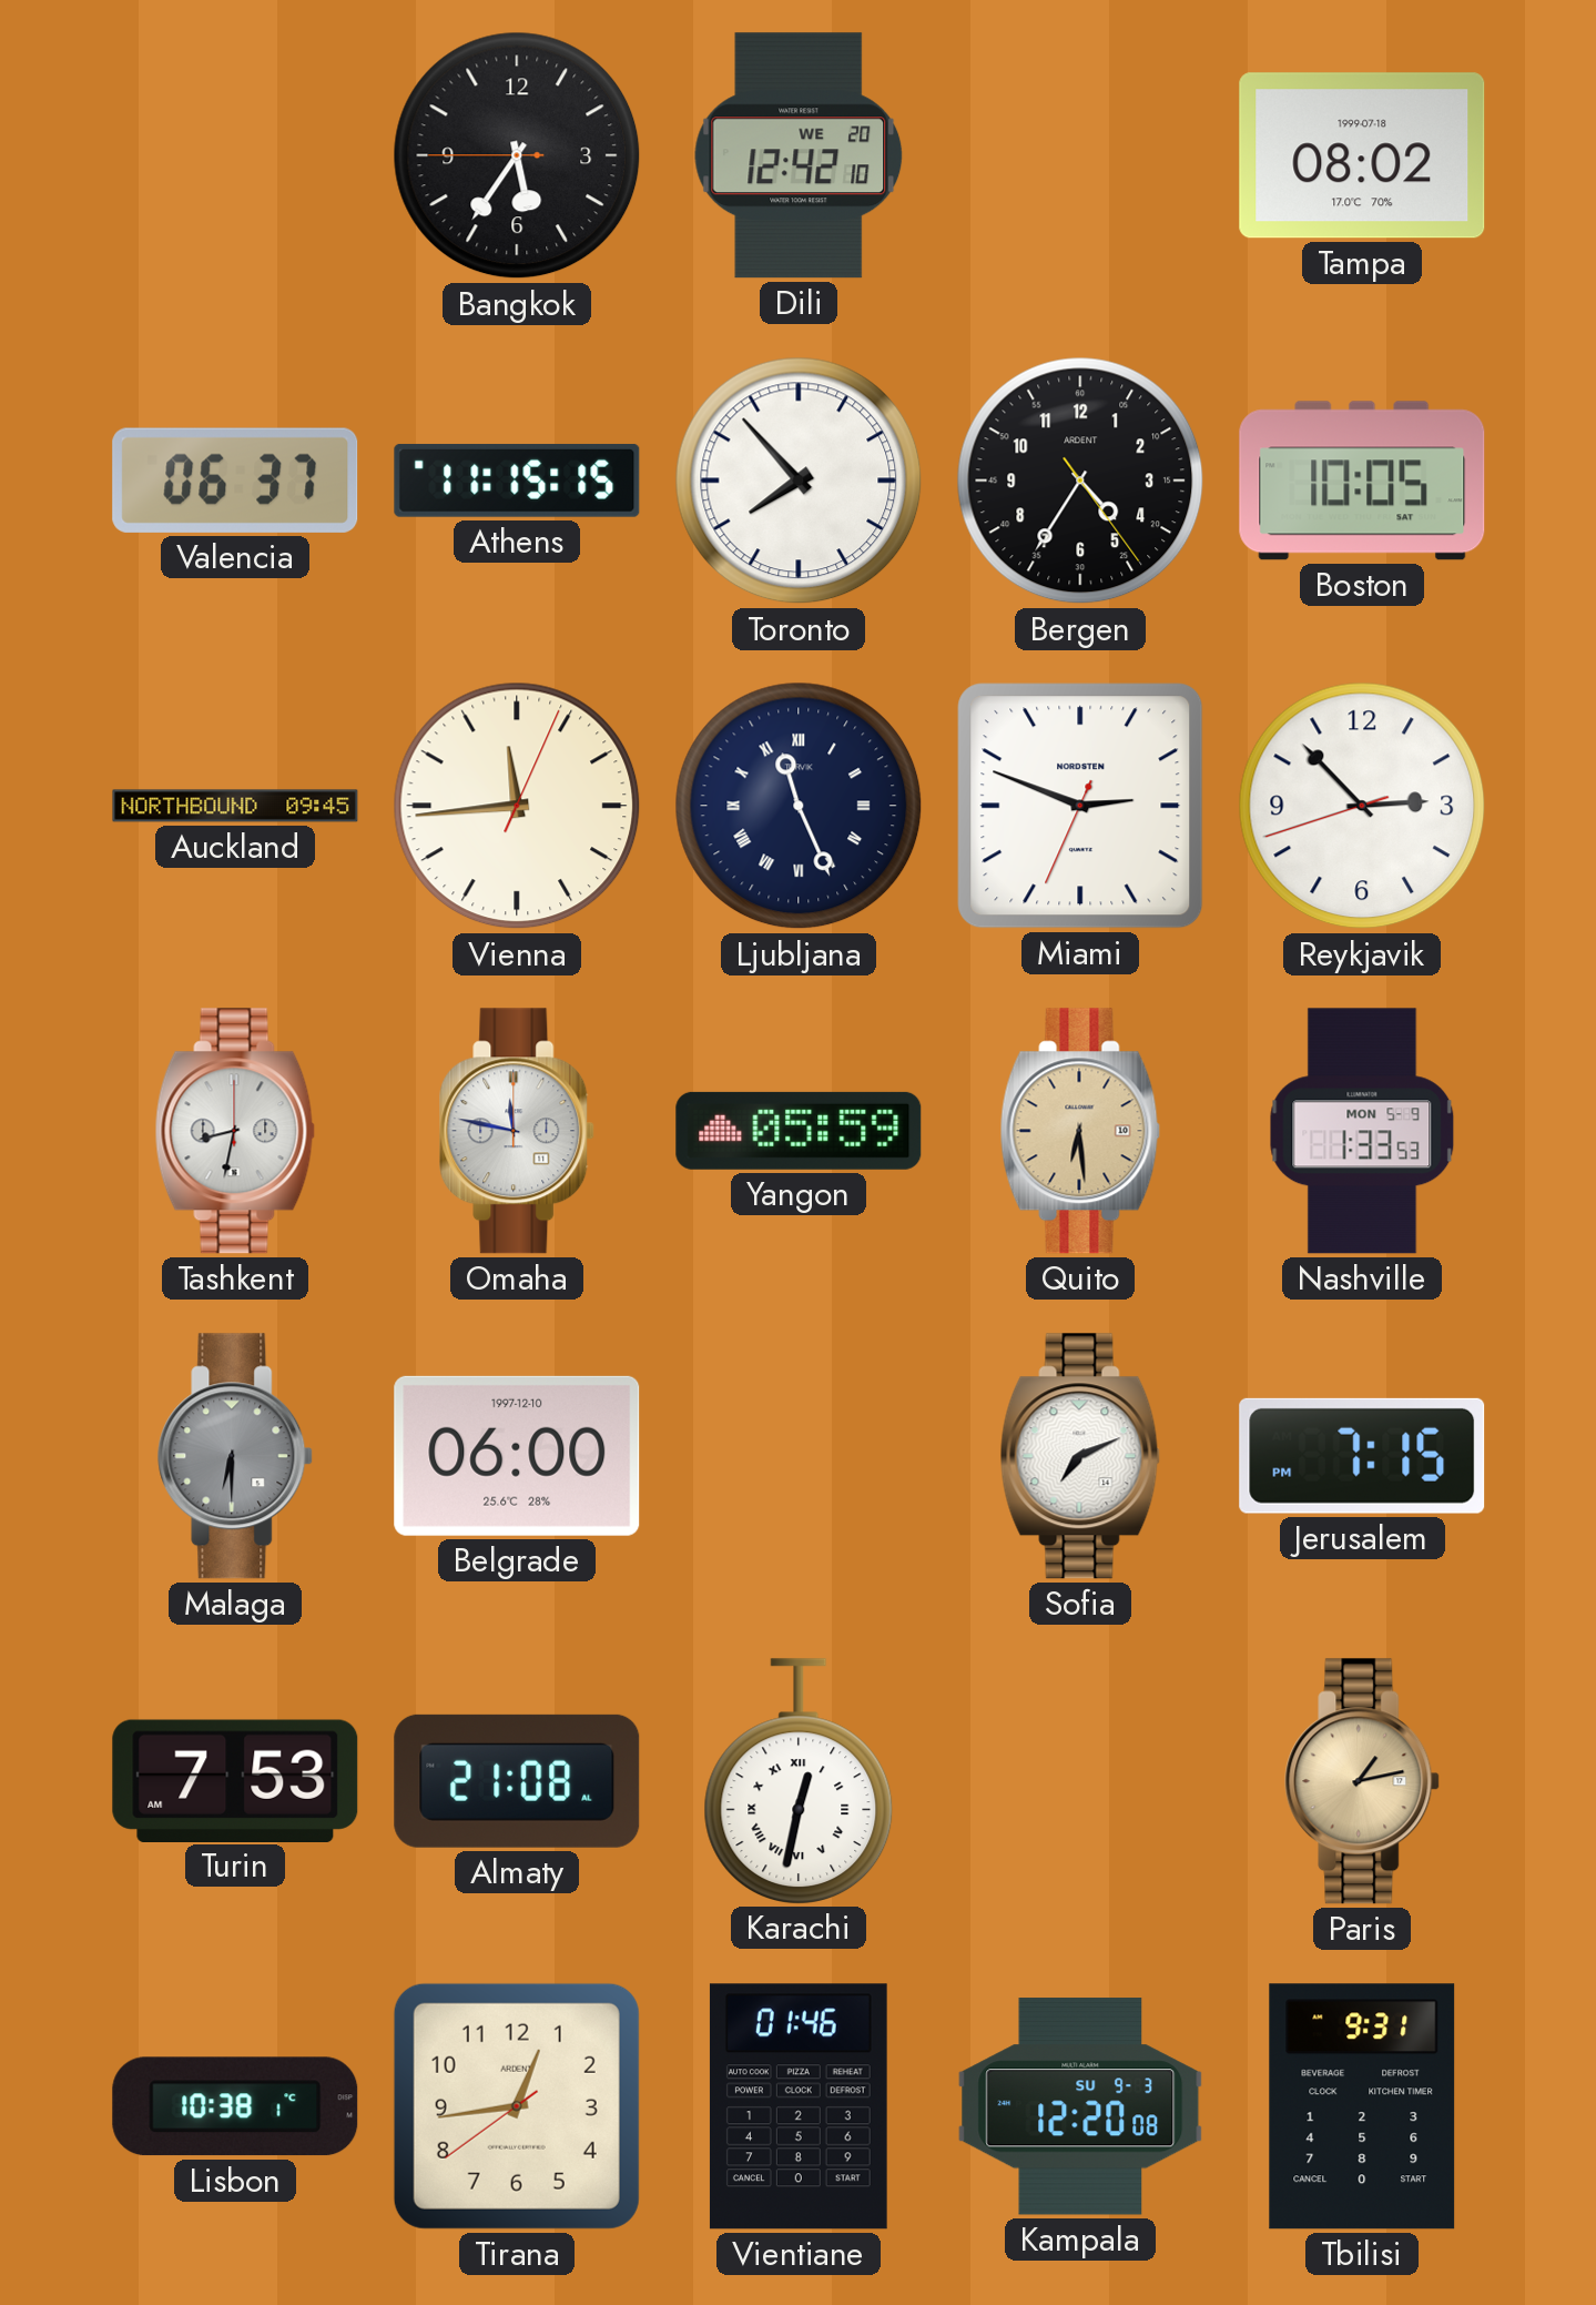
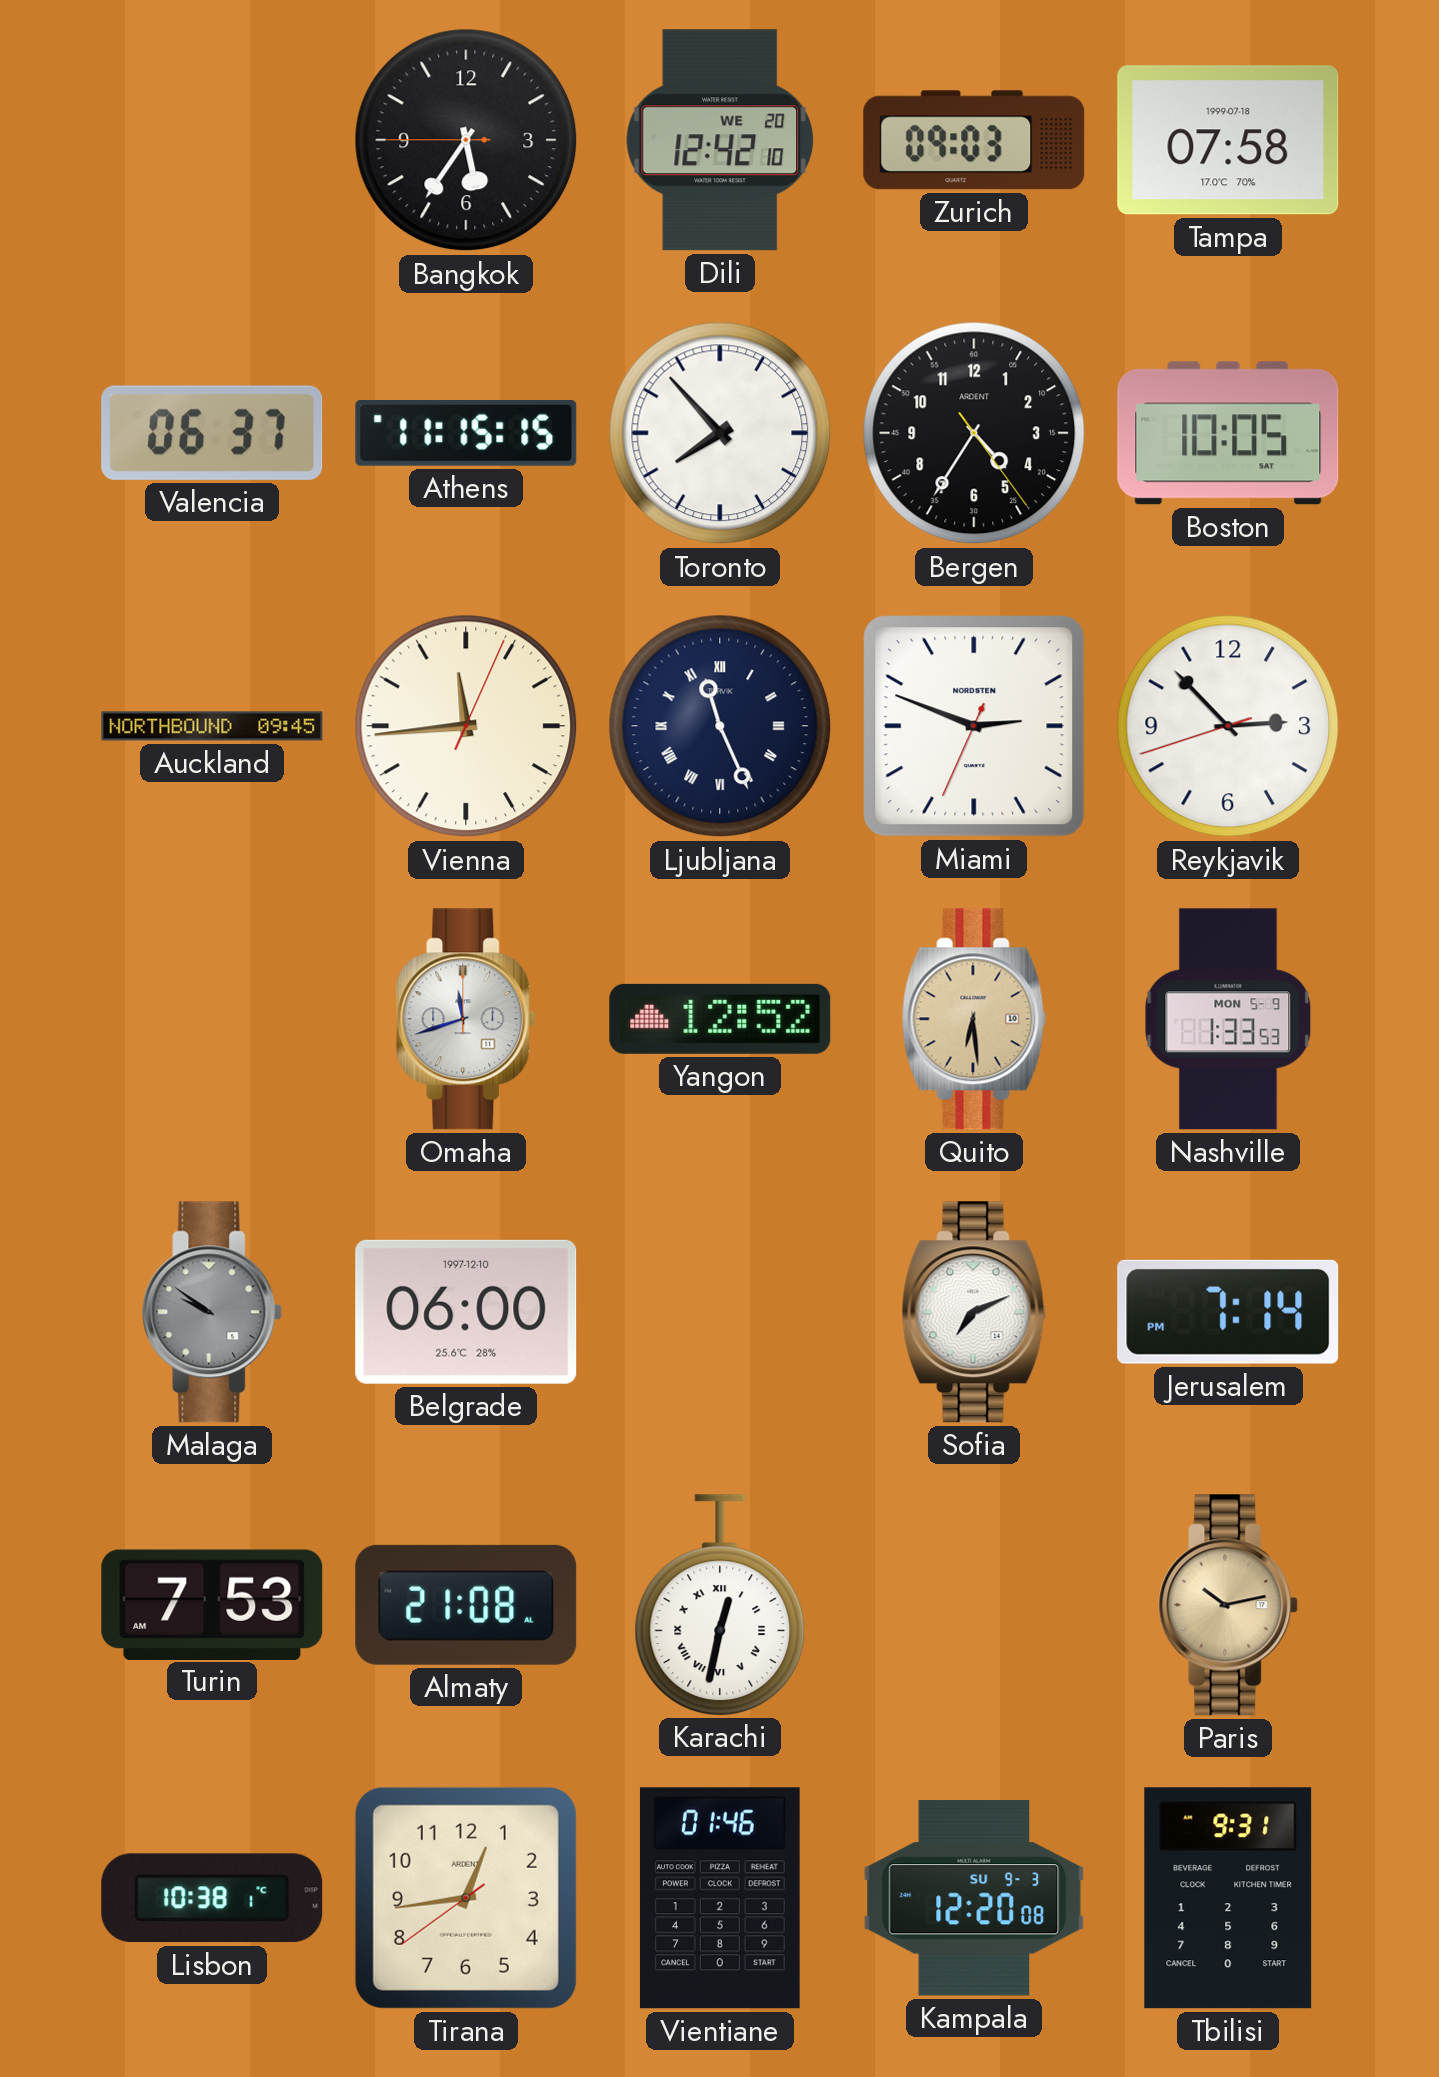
Zurich: none -> 09:03 (974, 140)
Tampa: 08:02 -> 07:58 (1228, 140)
Tashkent: 8:32 -> none (235, 1131)
Omaha: 11:47 -> 11:42 (467, 1019)
Yangon: 05:59 -> 12:52 (720, 1019)
Malaga: 6:30 -> 9:51 (213, 1312)
Jerusalem: 7:15 -> 7:14 (1228, 1312)
Paris: 1:13 -> 10:13 (1229, 1605)
